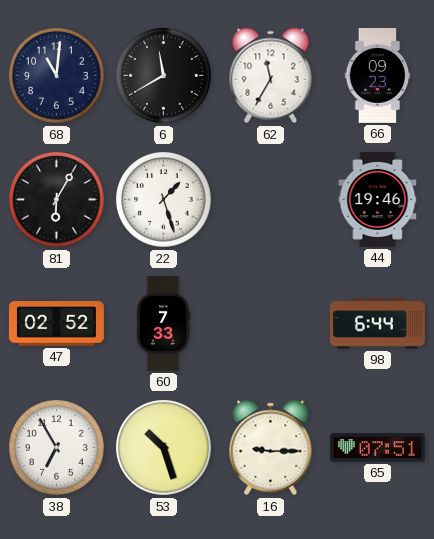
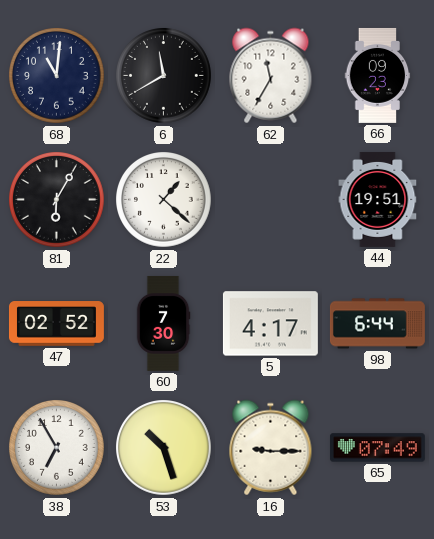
22: 1:27 -> 1:22 (164, 200)
44: 19:46 -> 19:51 (378, 199)
60: 7:33 -> 7:30 (163, 323)
5: none -> 4:17 (270, 324)
65: 07:51 -> 07:49 (377, 448)
